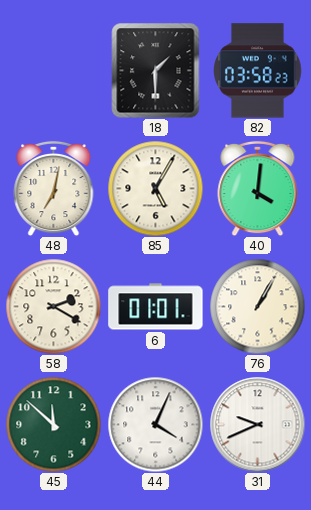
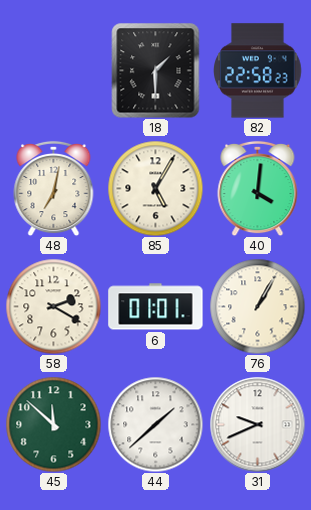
82: 03:58 -> 22:58 (258, 71)
44: 4:04 -> 1:38 (155, 424)
